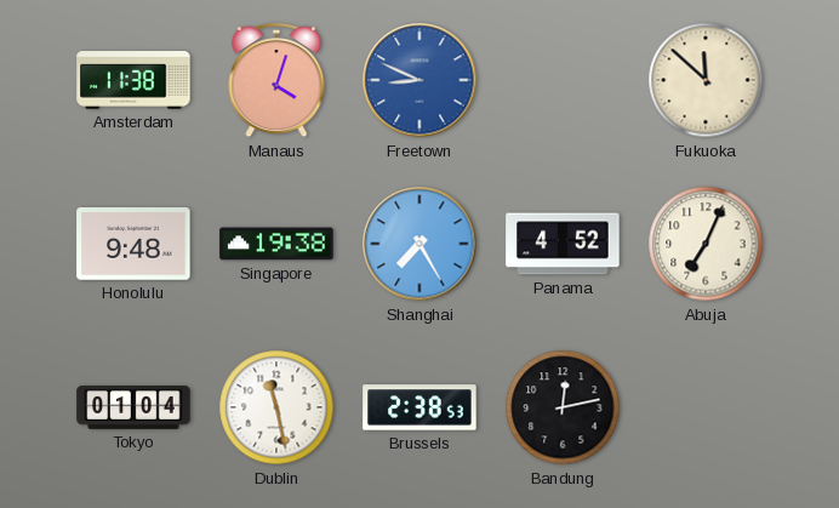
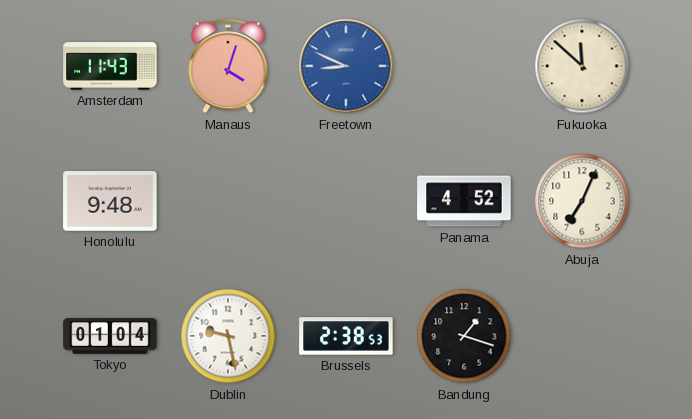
Amsterdam: 11:38 -> 11:43 (110, 66)
Singapore: 19:38 -> none (276, 244)
Shanghai: 7:25 -> none (419, 244)
Dublin: 11:28 -> 9:28 (228, 336)
Bandung: 12:13 -> 1:18 (464, 336)
